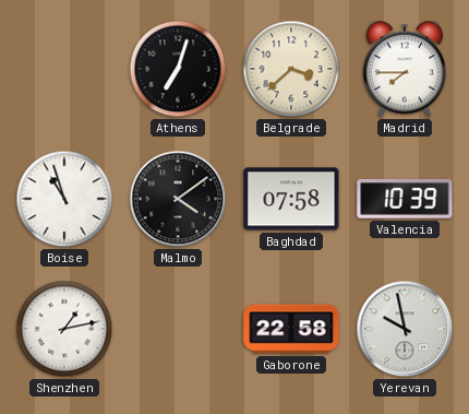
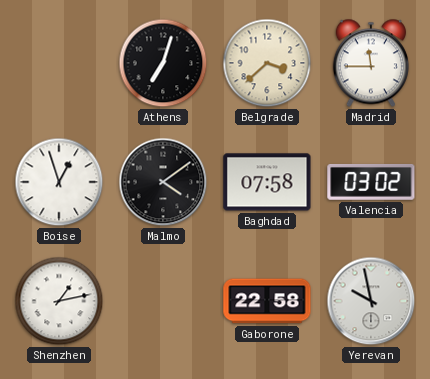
Madrid: 7:45 -> 11:45 (371, 63)
Boise: 10:57 -> 12:57 (59, 182)
Valencia: 10:39 -> 03:02 (371, 182)
